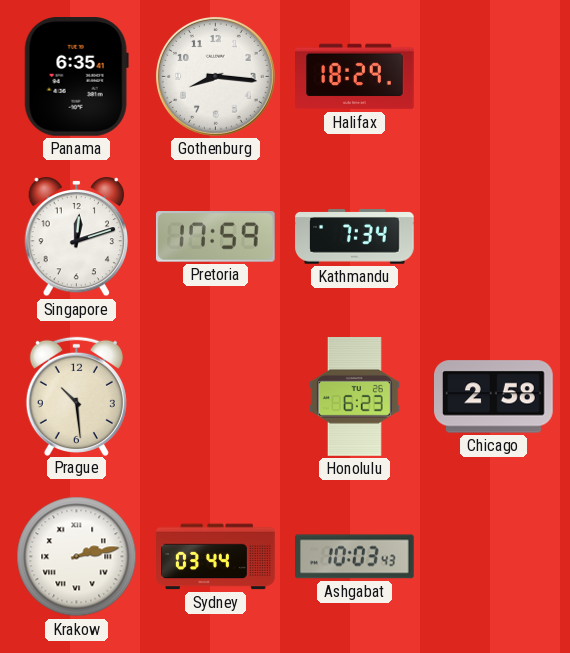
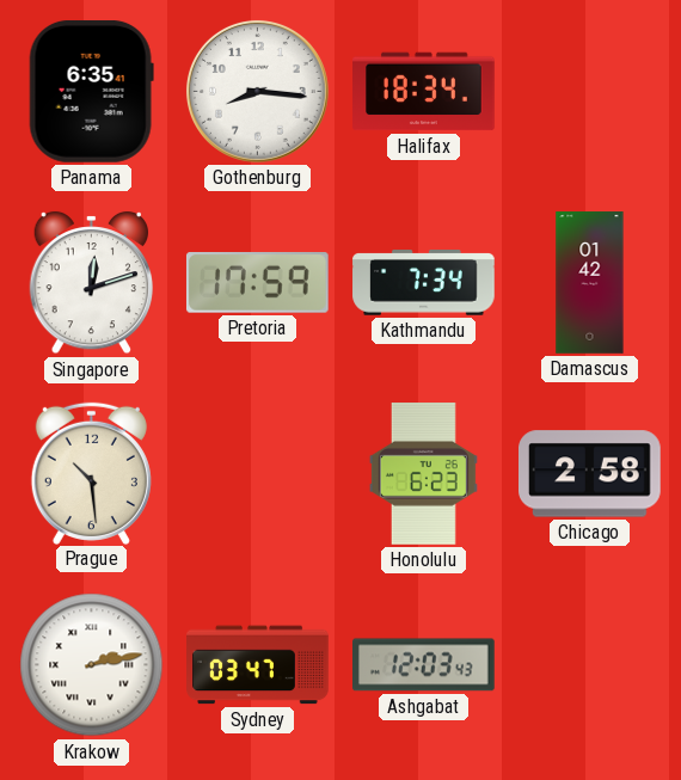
Halifax: 18:29 -> 18:34 (424, 92)
Damascus: none -> 01:42 (590, 283)
Sydney: 03:44 -> 03:47 (258, 665)
Ashgabat: 10:03 -> 12:03 (424, 665)
